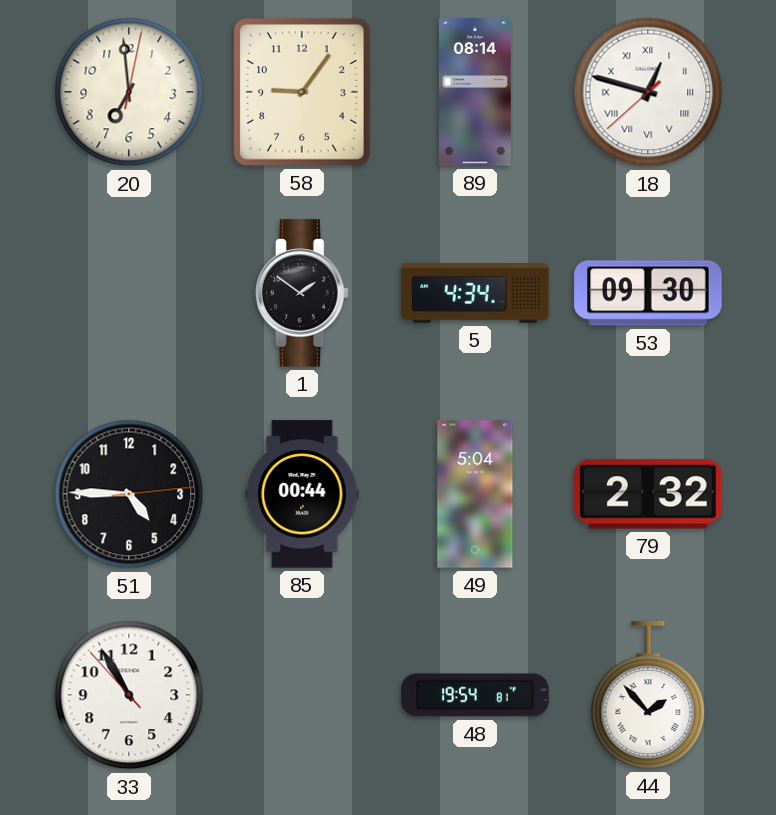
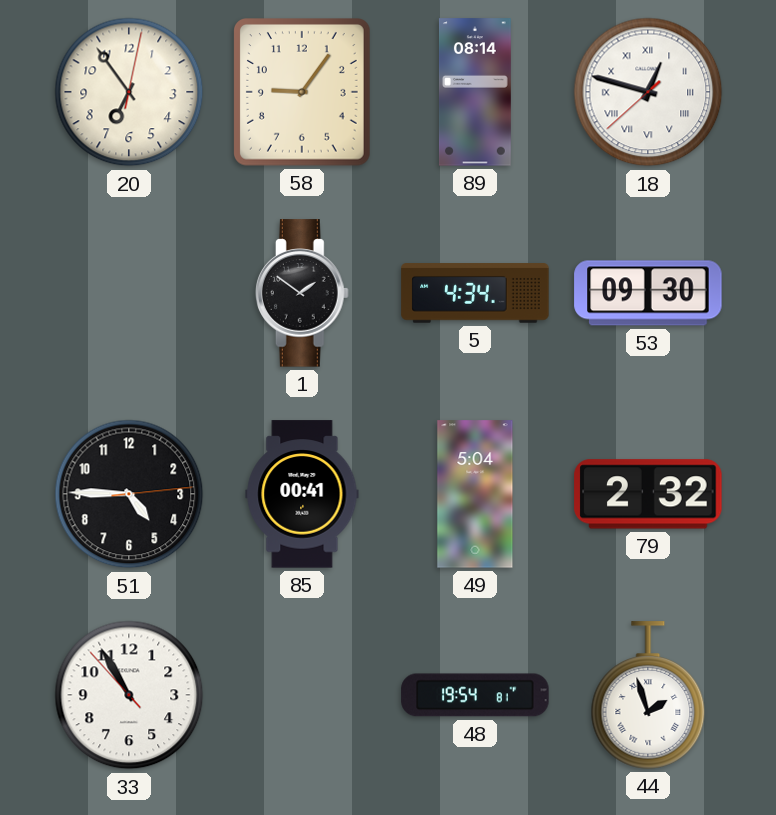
20: 6:59 -> 6:54 (129, 92)
85: 00:44 -> 00:41 (302, 494)
44: 1:53 -> 1:57 (648, 695)
